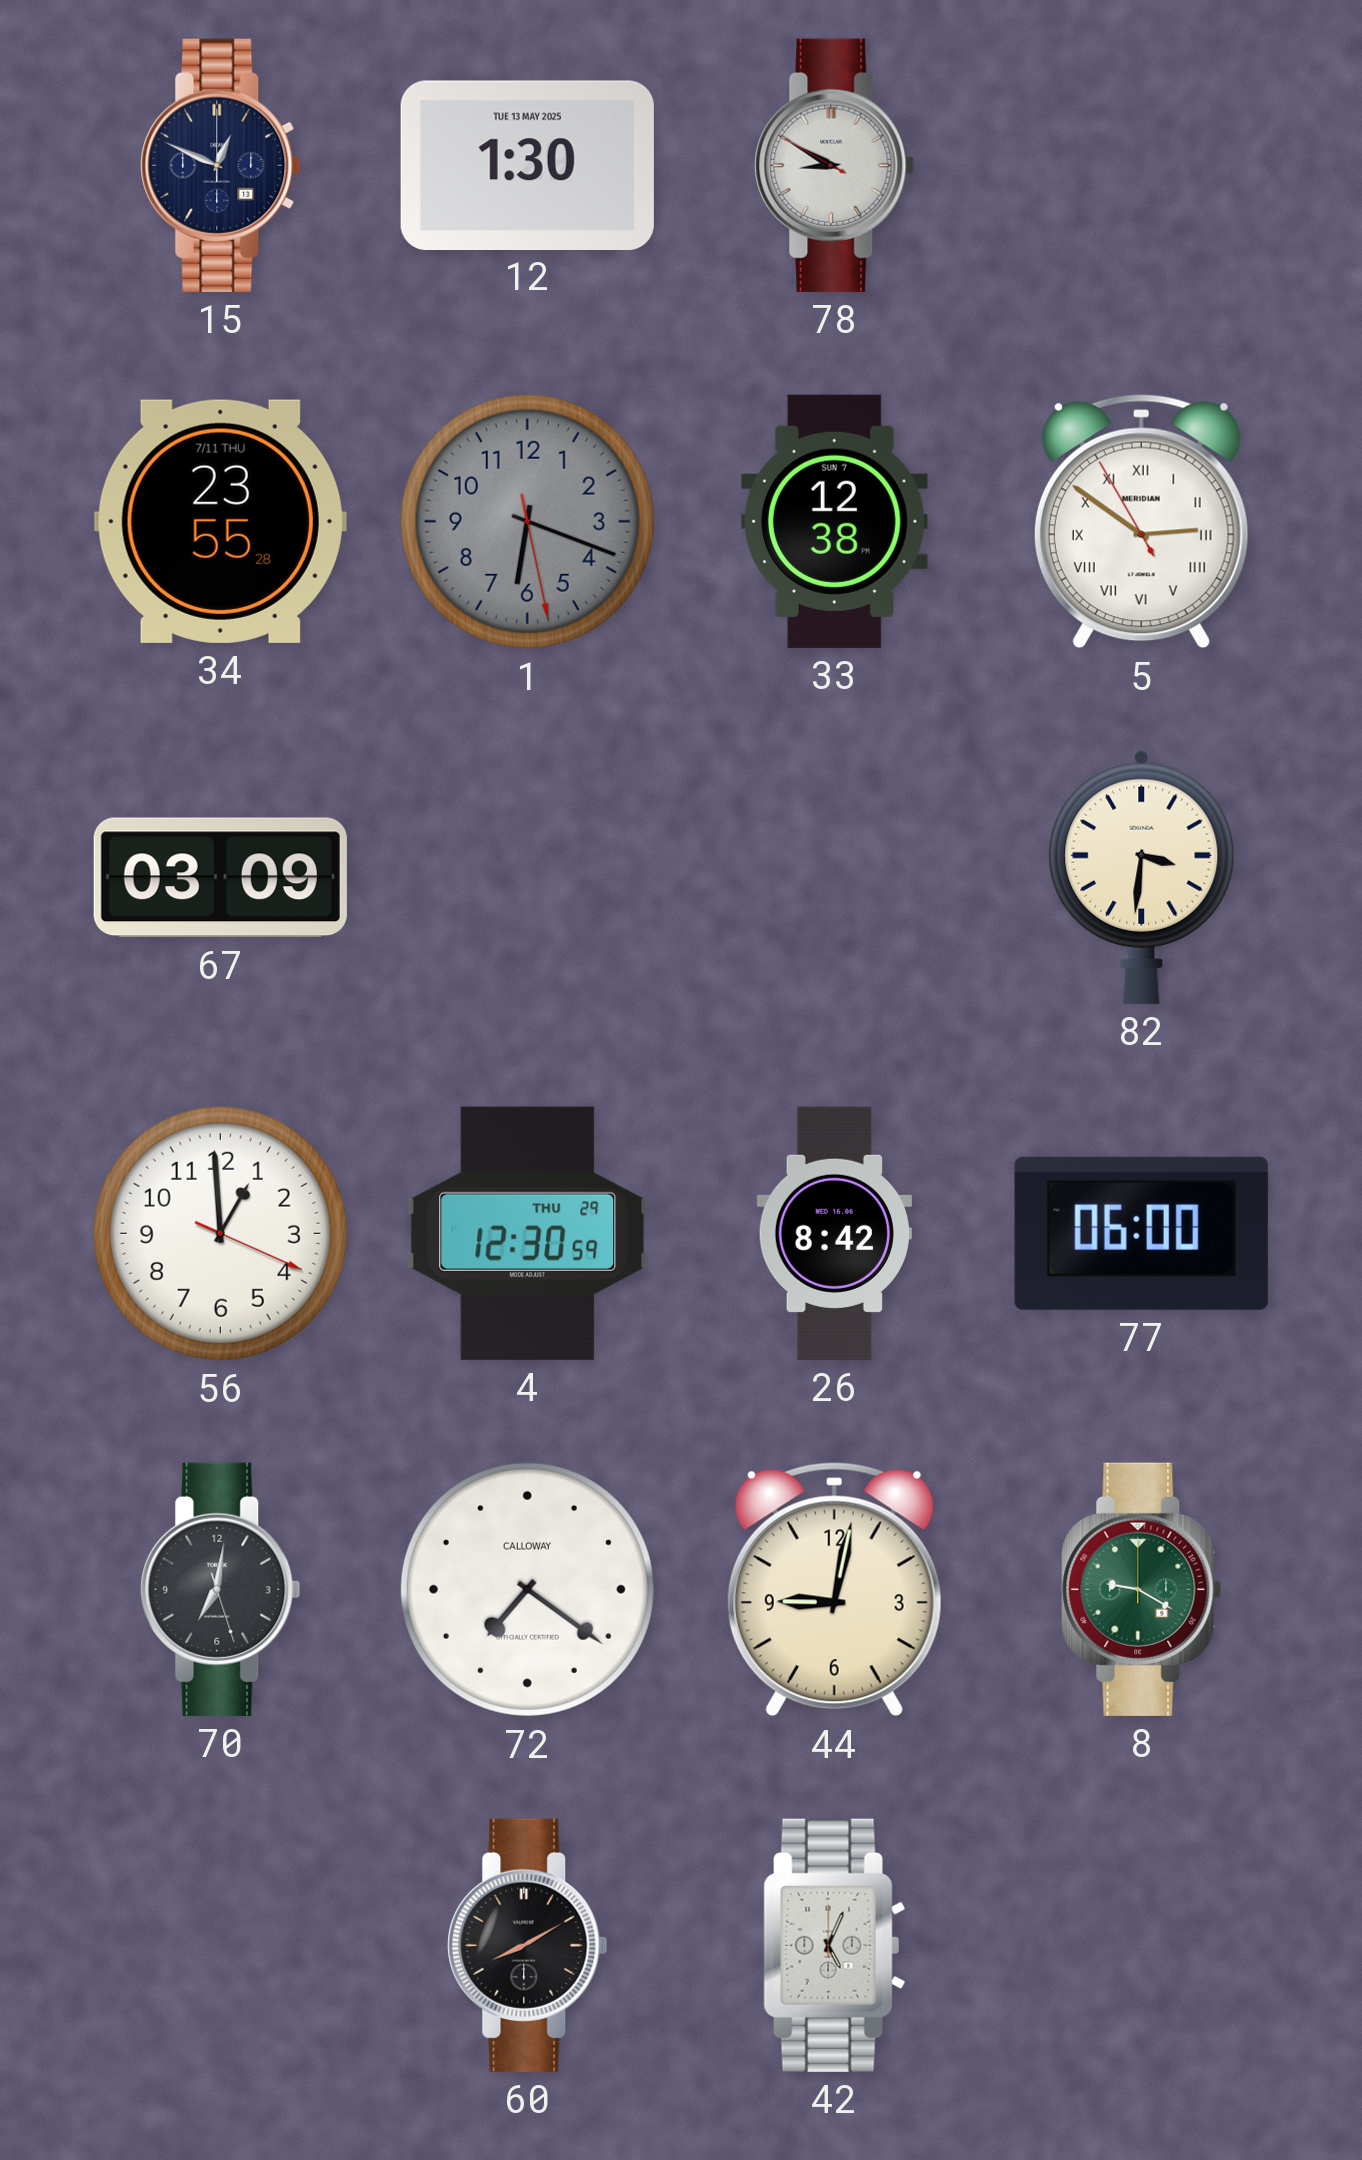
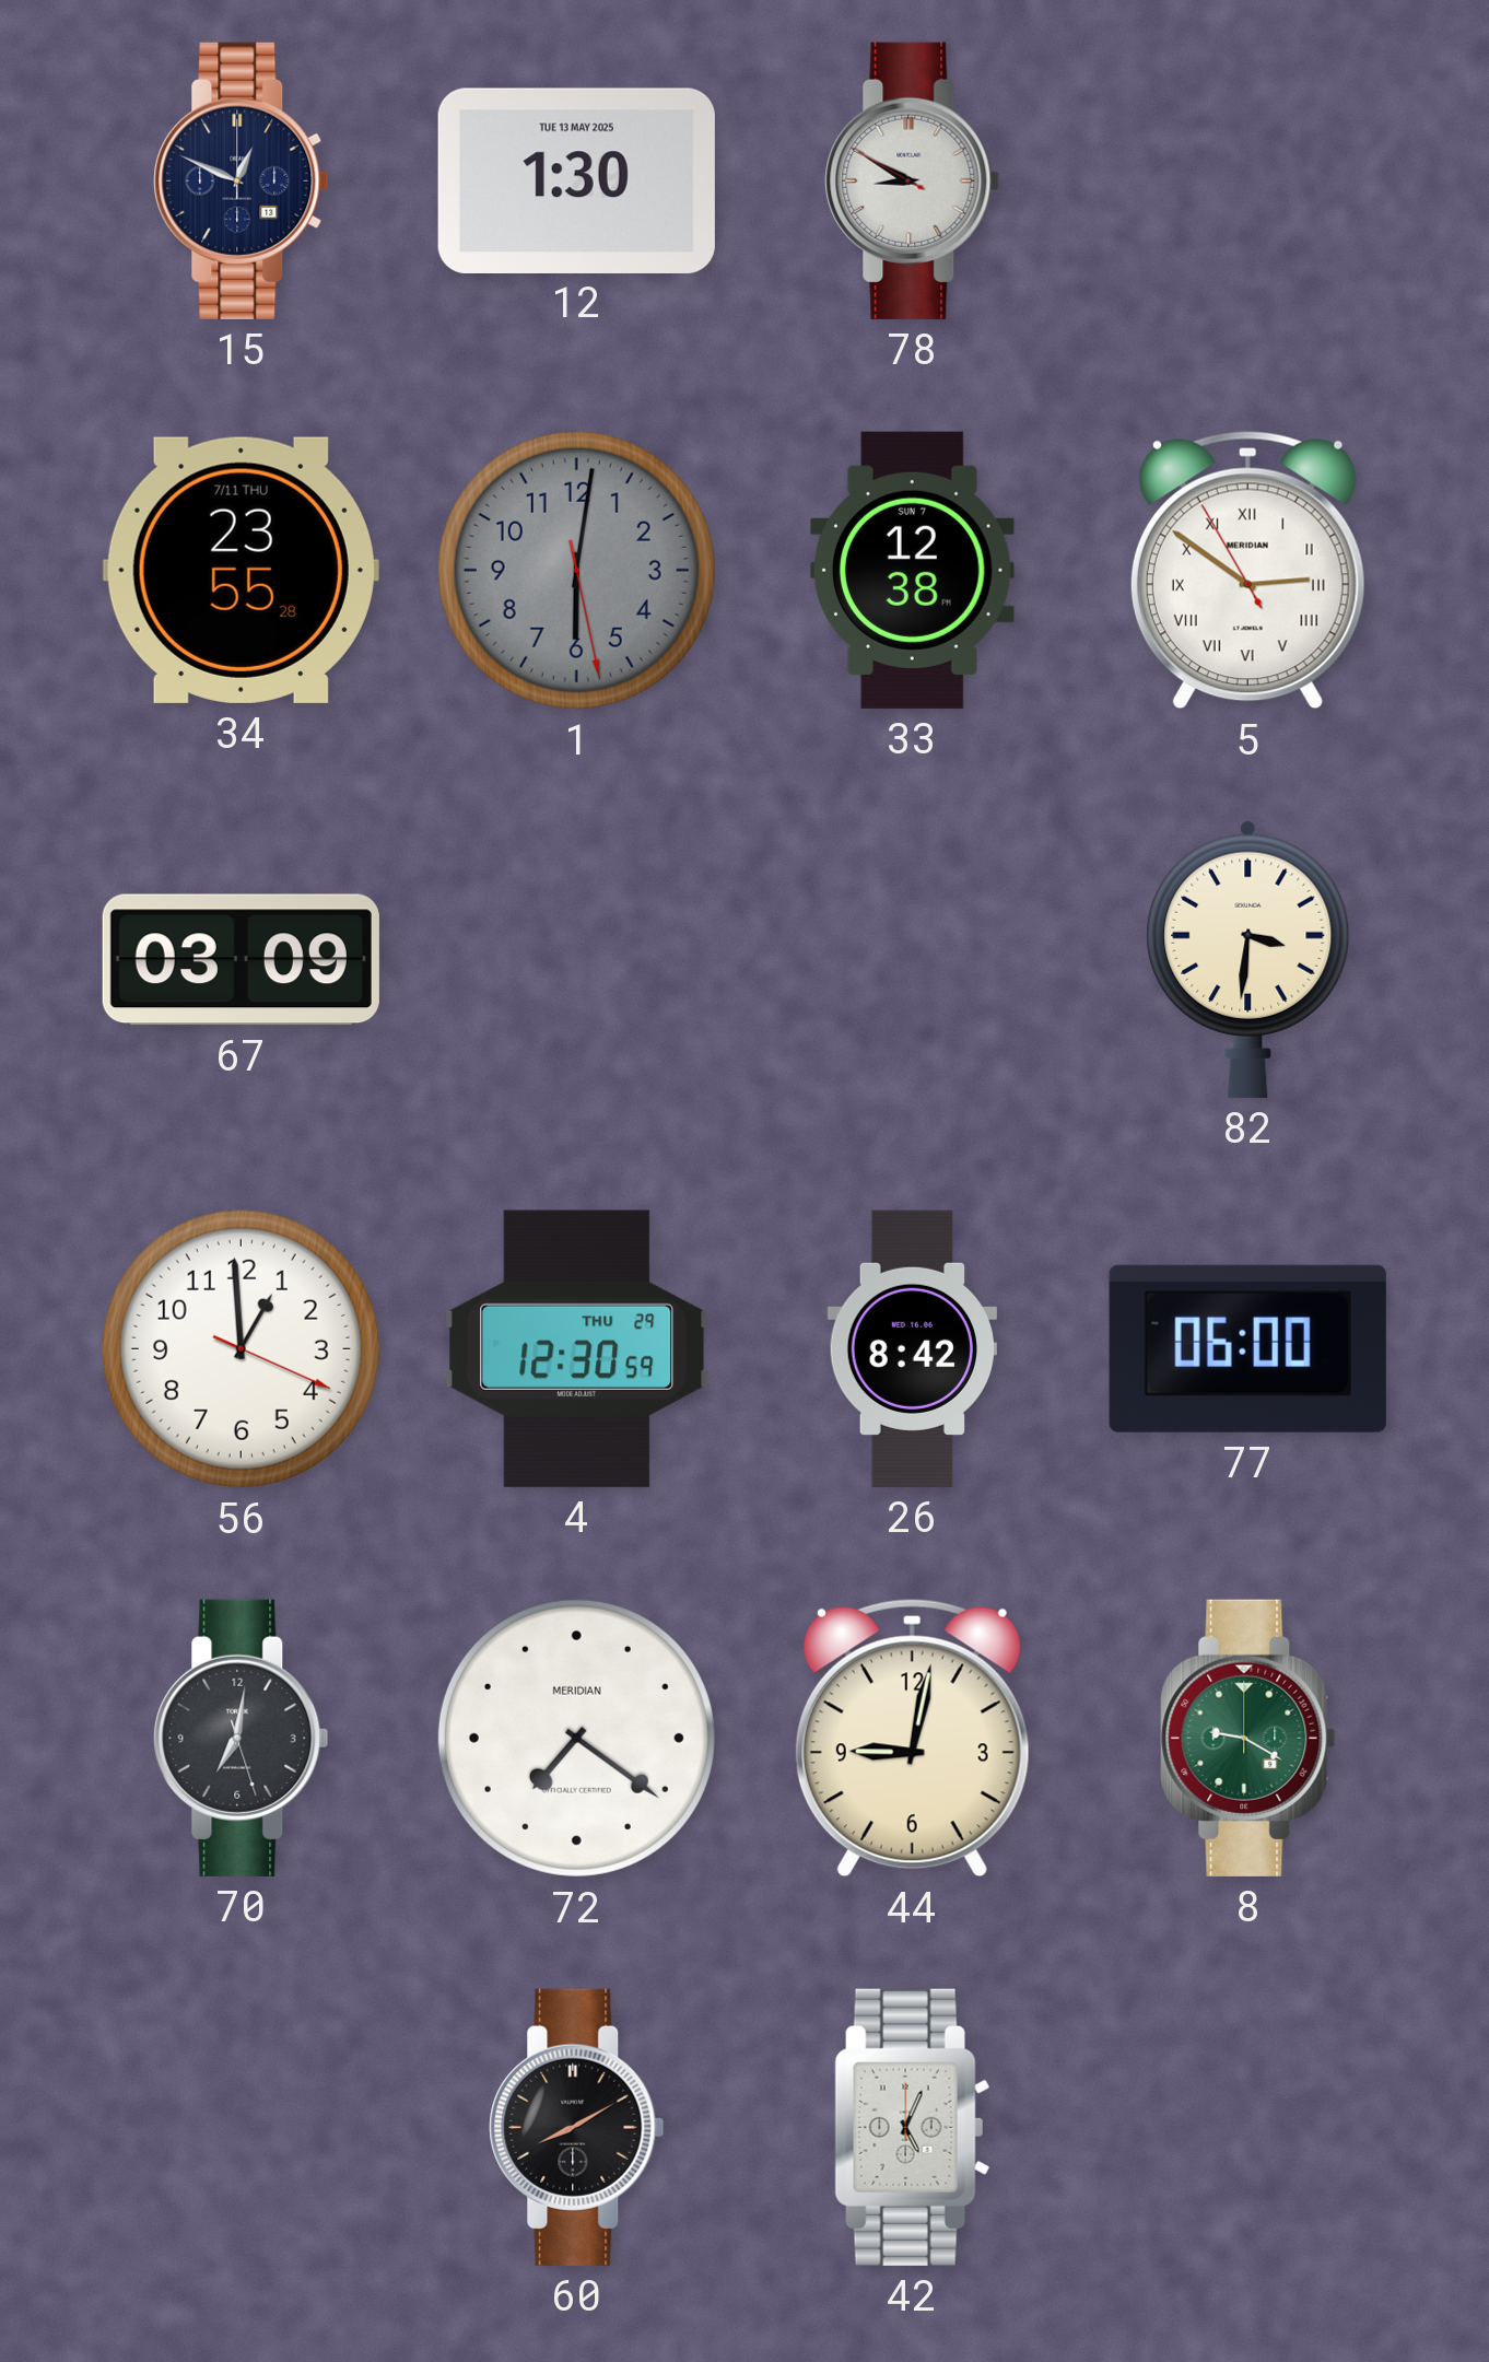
1: 6:18 -> 6:01 (576, 570)
72 brand: CALLOWAY -> MERIDIAN (576, 1738)
